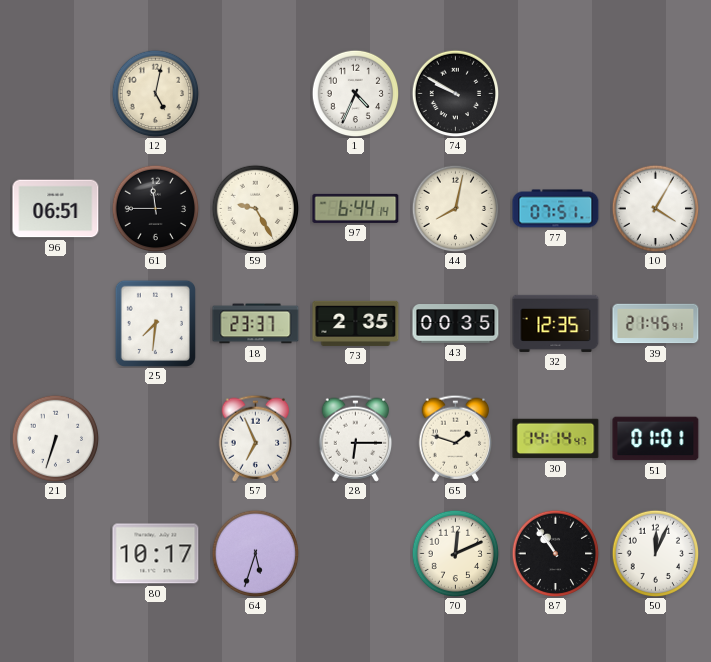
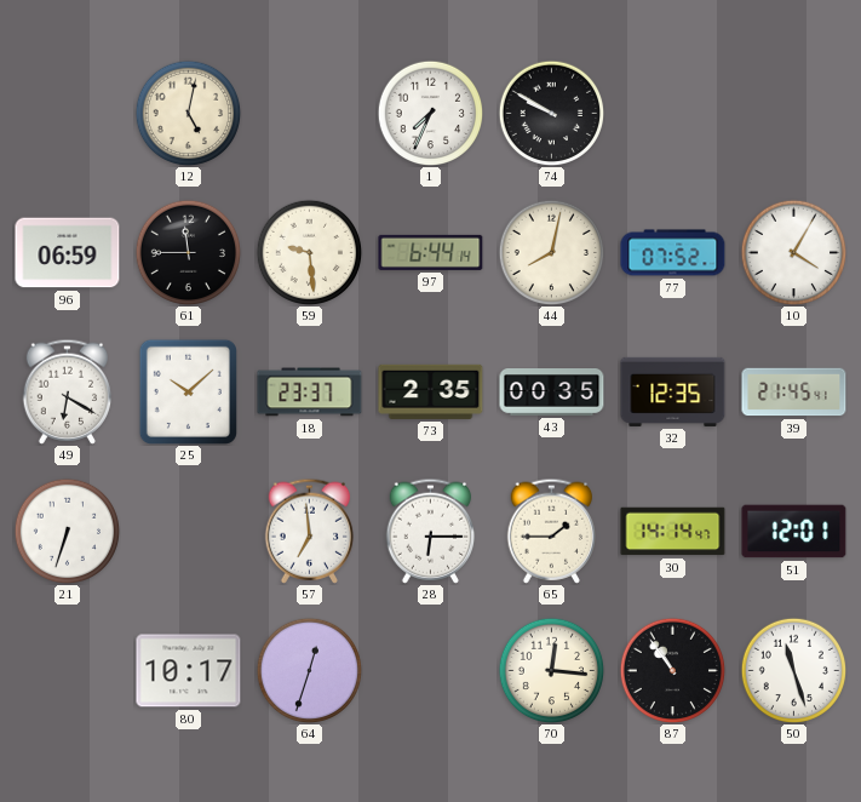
1: 4:34 -> 7:34 (430, 113)
96: 06:51 -> 06:59 (68, 253)
59: 9:25 -> 9:29 (309, 252)
77: 07:51 -> 07:52 (673, 253)
49: none -> 6:20 (68, 391)
25: 7:31 -> 10:08 (188, 391)
57: 6:56 -> 6:59 (310, 531)
65: 1:48 -> 1:45 (552, 531)
51: 01:01 -> 12:01 (794, 532)
64: 5:33 -> 12:33 (309, 670)
70: 12:11 -> 12:16 (551, 670)
50: 12:04 -> 11:27 (793, 670)
